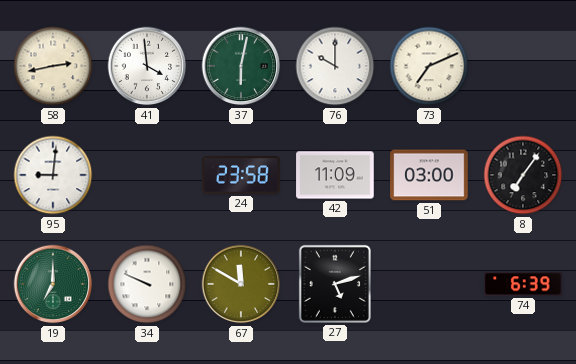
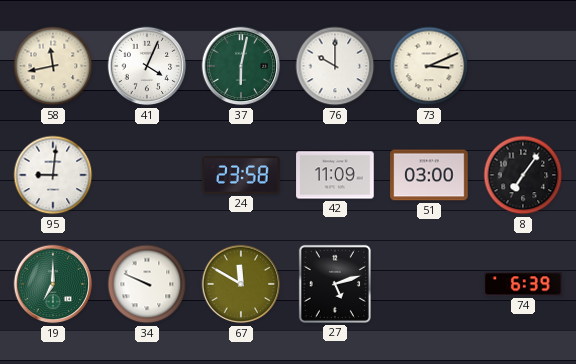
58: 2:43 -> 11:43 (53, 66)
41: 3:59 -> 4:04 (147, 66)
73: 7:11 -> 3:11 (429, 66)
